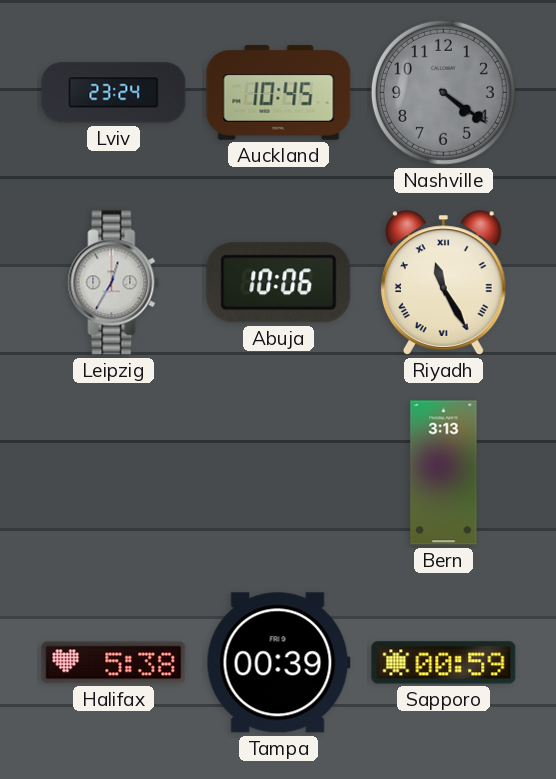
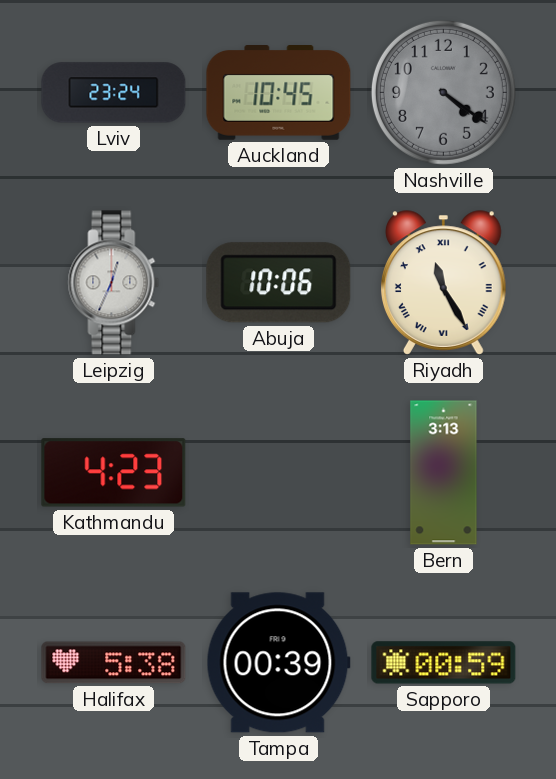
Leipzig: 12:35 -> 12:34 (114, 283)
Kathmandu: none -> 4:23 (114, 473)
